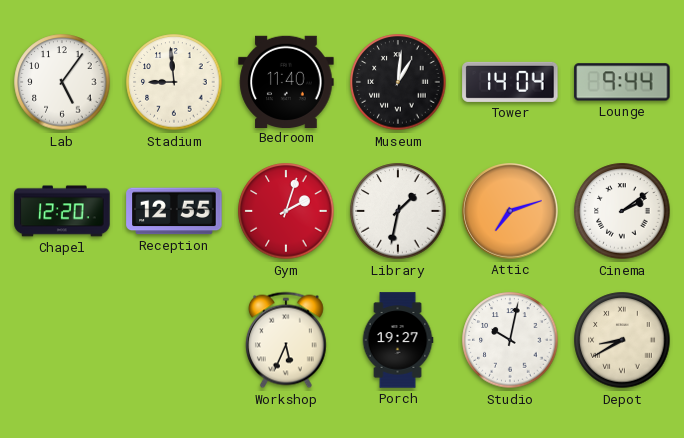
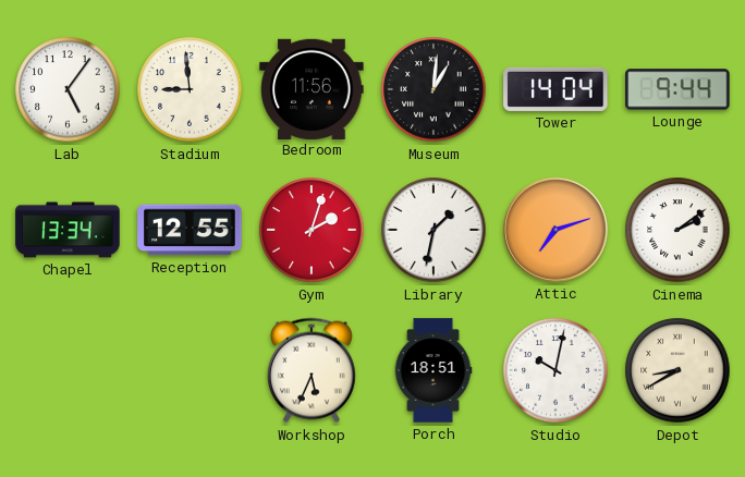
Bedroom: 11:40 -> 11:56 (312, 88)
Chapel: 12:20 -> 13:34 (68, 230)
Porch: 19:27 -> 18:51 (433, 370)
